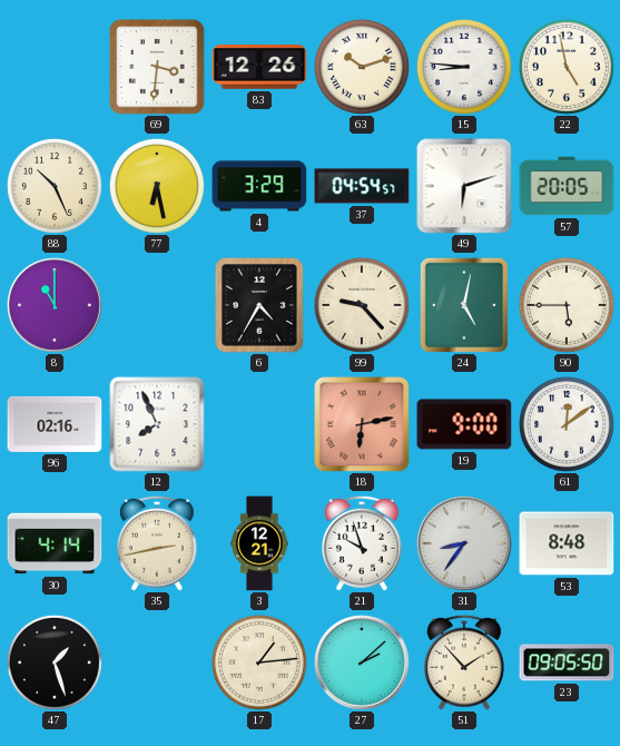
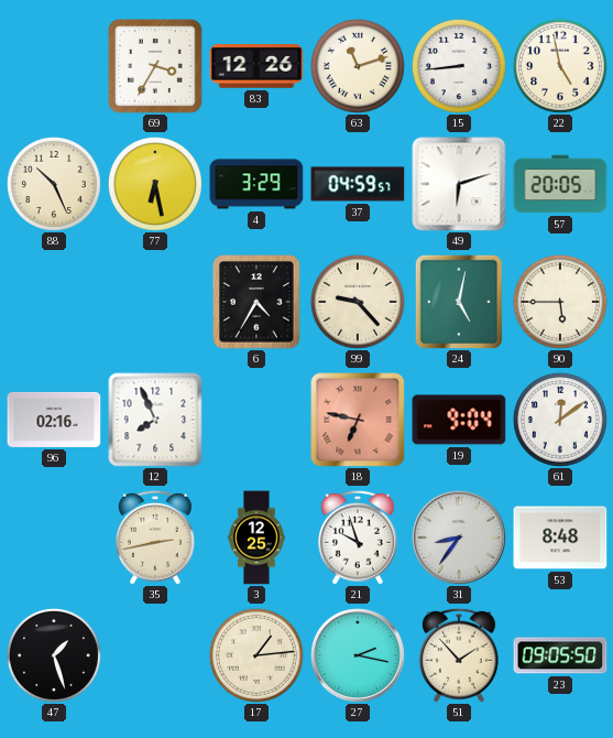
69: 3:31 -> 3:35 (156, 67)
63: 10:12 -> 11:12 (358, 66)
15: 8:46 -> 8:44 (459, 66)
37: 04:54 -> 04:59 (358, 184)
8: 11:00 -> none (56, 306)
18: 6:13 -> 6:47 (358, 420)
19: 9:00 -> 9:04 (459, 420)
30: 4:14 -> none (55, 543)
3: 12:21 -> 12:25 (256, 538)
27: 2:08 -> 2:17 (359, 656)
